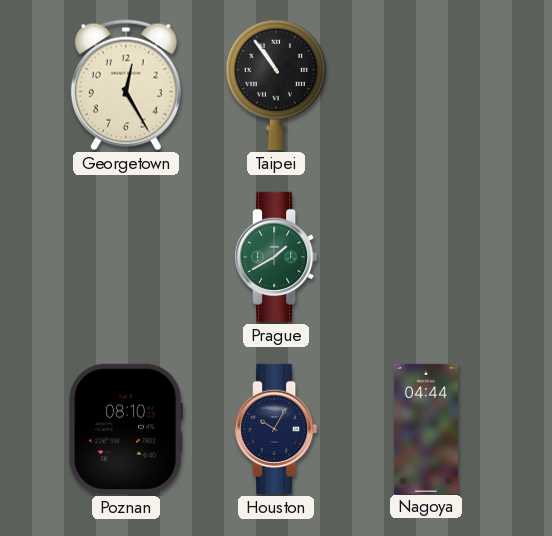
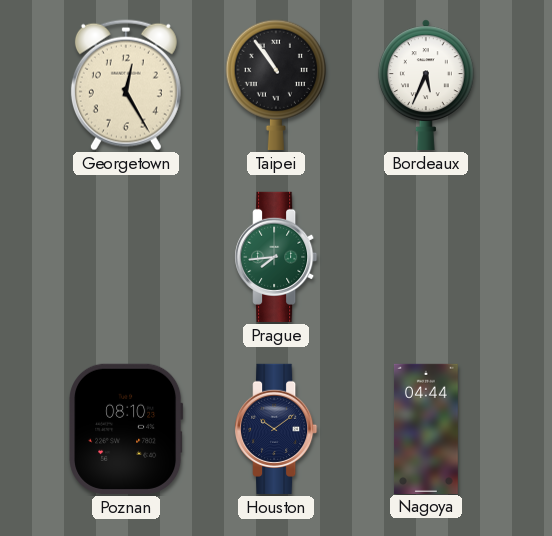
Bordeaux: none -> 5:34 (426, 85)
Prague: 1:40 -> 7:44 (276, 257)
Houston: 10:05 -> 10:09 (276, 429)
